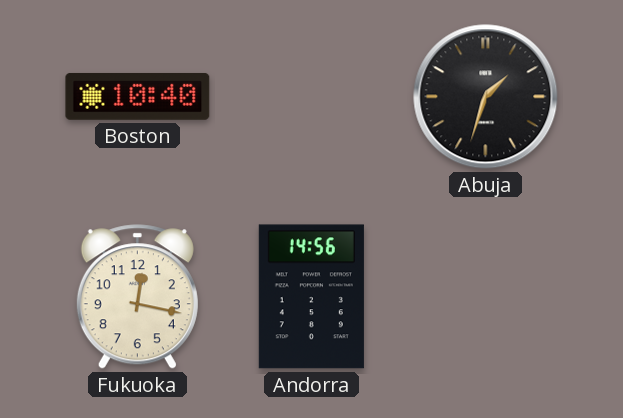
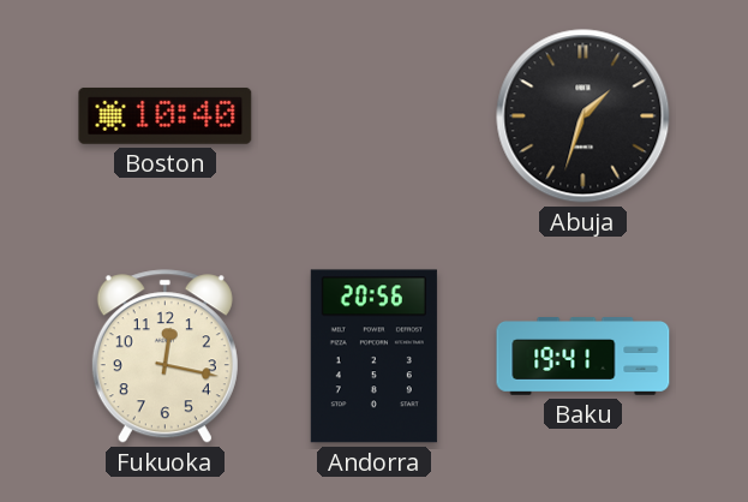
Andorra: 14:56 -> 20:56 (373, 357)
Baku: none -> 19:41 (584, 357)
